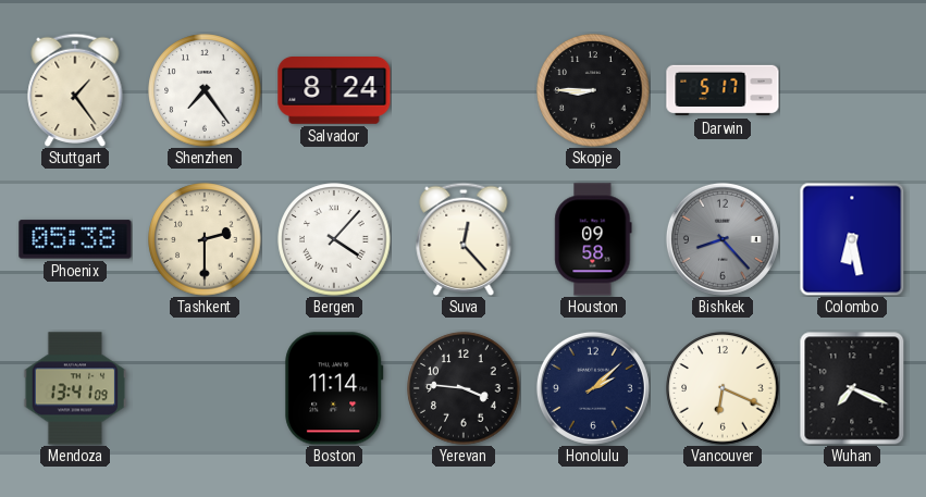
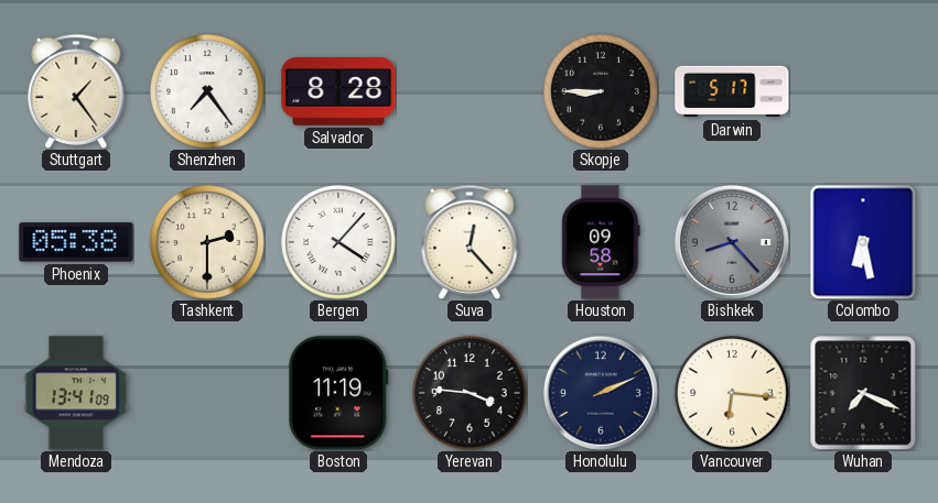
Salvador: 8:24 -> 8:28 (338, 92)
Boston: 11:14 -> 11:19 (338, 393)
Honolulu: 2:08 -> 2:11 (601, 393)
Vancouver: 6:19 -> 6:16 (732, 393)
